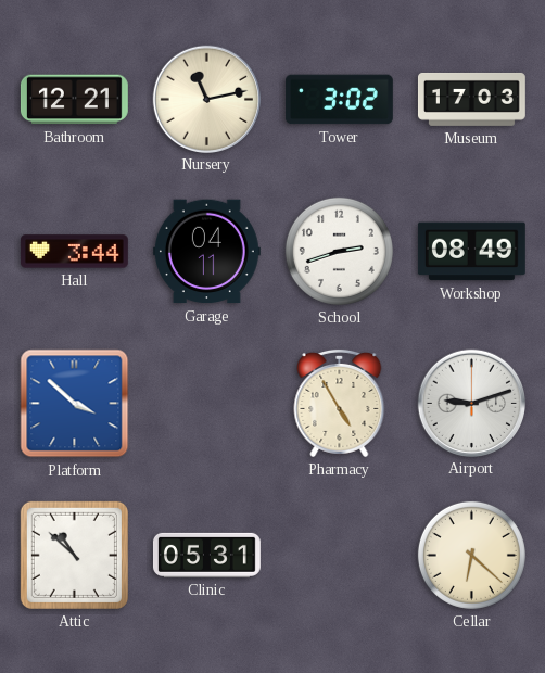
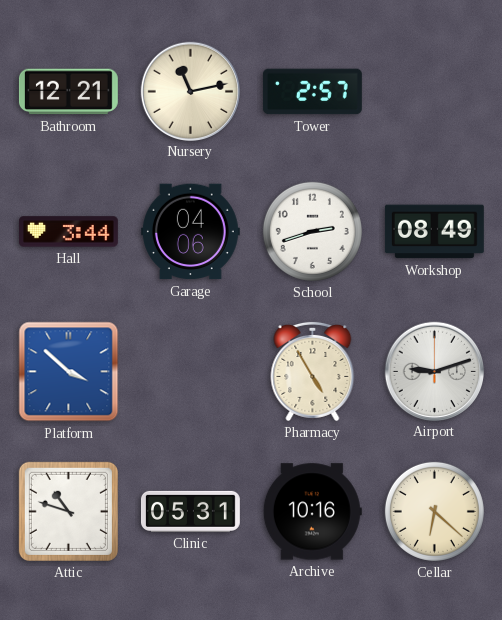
Tower: 3:02 -> 2:57 (312, 92)
Museum: 17:03 -> none (471, 99)
Garage: 04:11 -> 04:06 (190, 232)
Attic: 10:52 -> 10:48 (68, 511)
Archive: none -> 10:16 (312, 512)
